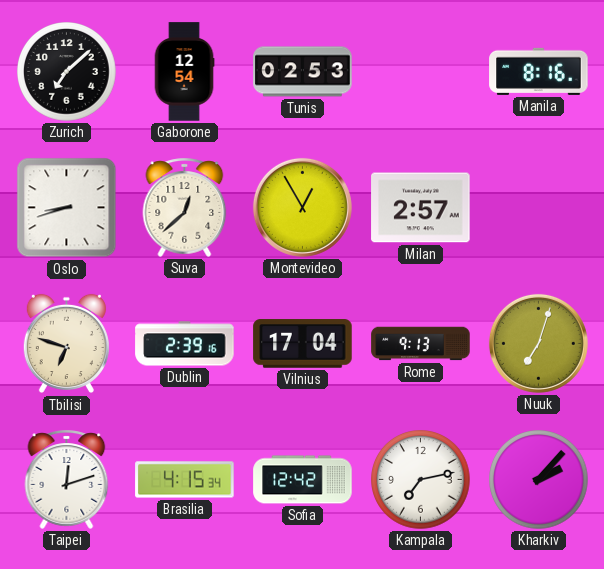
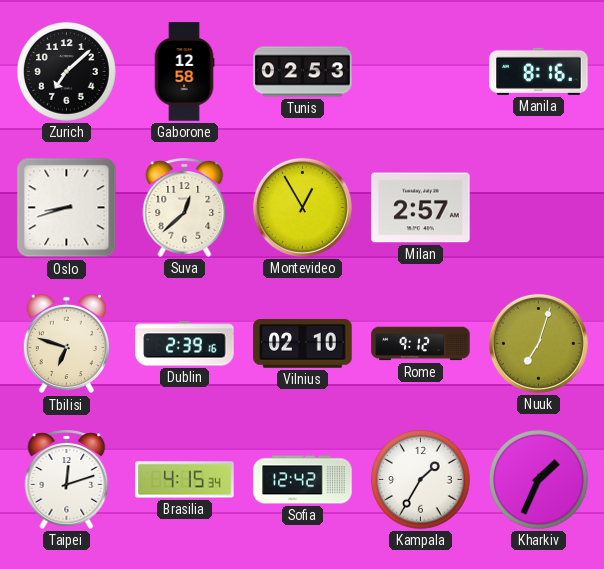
Gaborone: 12:54 -> 12:58 (184, 72)
Vilnius: 17:04 -> 02:10 (303, 344)
Rome: 9:13 -> 9:12 (421, 344)
Kampala: 7:13 -> 1:35 (421, 480)
Kharkiv: 2:07 -> 1:34 (539, 480)
